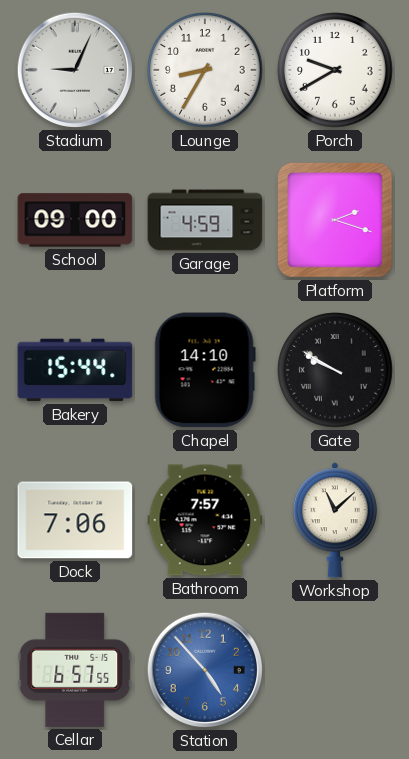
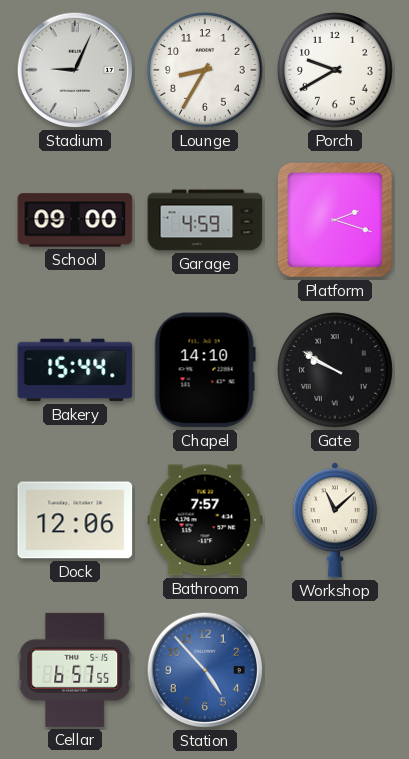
Dock: 7:06 -> 12:06 (75, 520)
